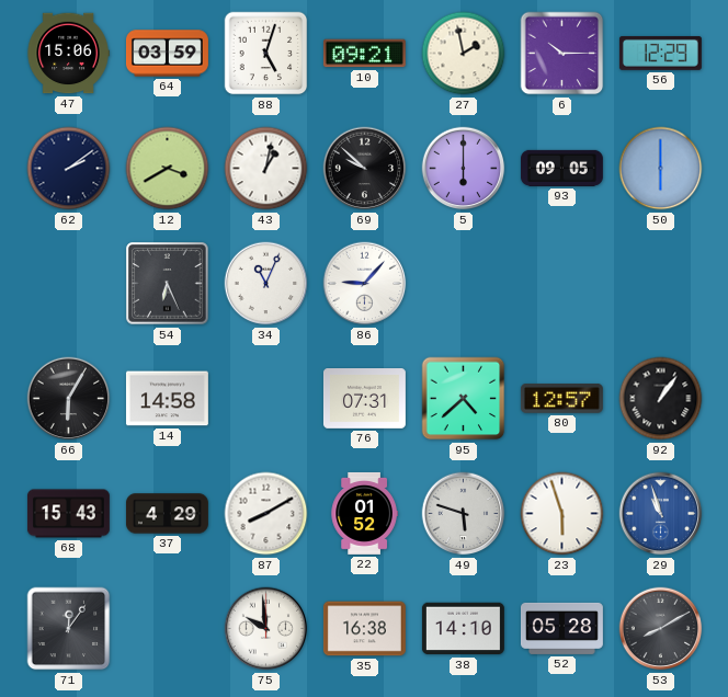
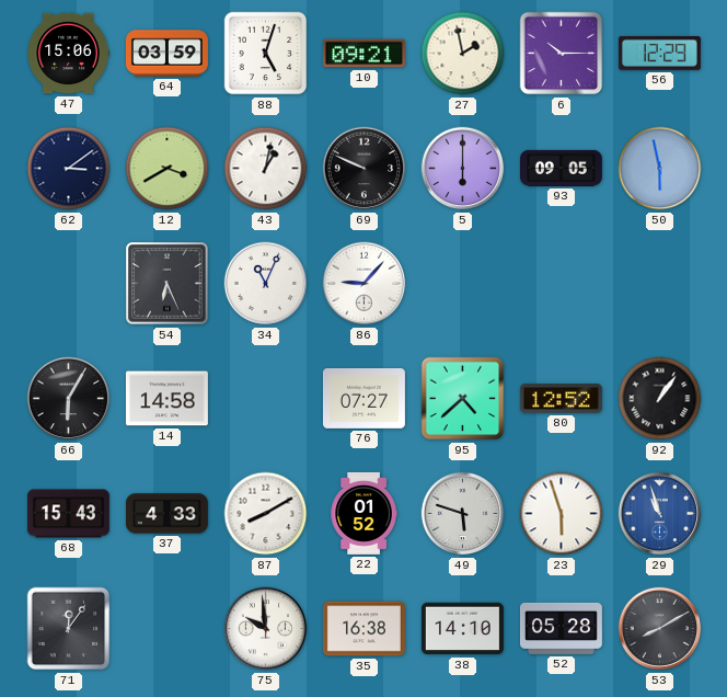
62: 2:09 -> 3:09 (69, 169)
69: 9:52 -> 9:49 (365, 169)
50: 6:00 -> 5:58 (660, 169)
76: 07:31 -> 07:27 (363, 399)
80: 12:57 -> 12:52 (561, 399)
37: 4:29 -> 4:33 (166, 514)
